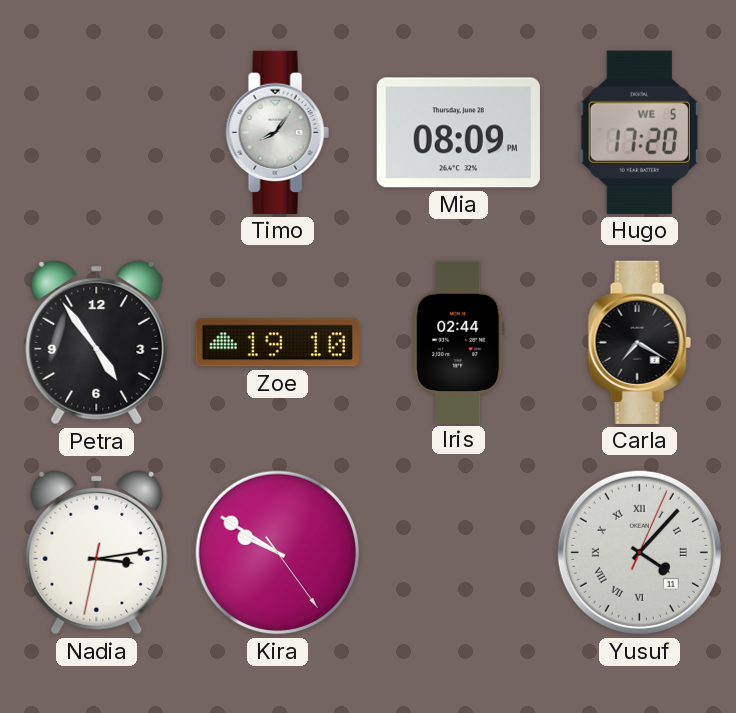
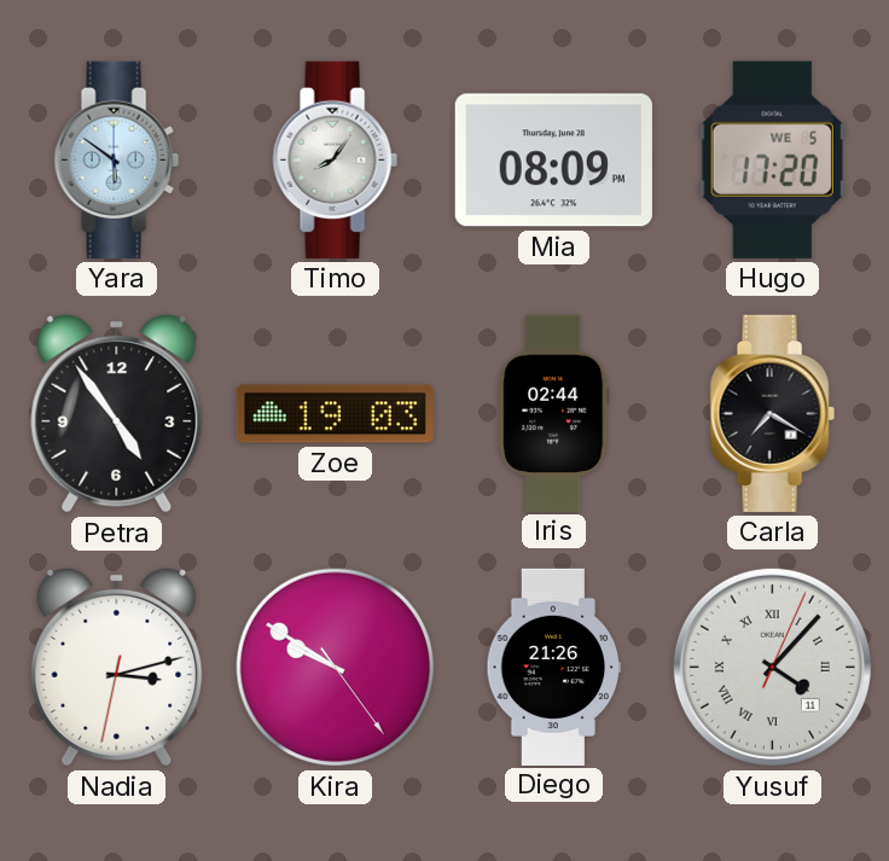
Yara: none -> 5:51 (116, 159)
Zoe: 19:10 -> 19:03 (335, 414)
Nadia: 3:13 -> 3:12 (117, 667)
Diego: none -> 21:26 (554, 667)
